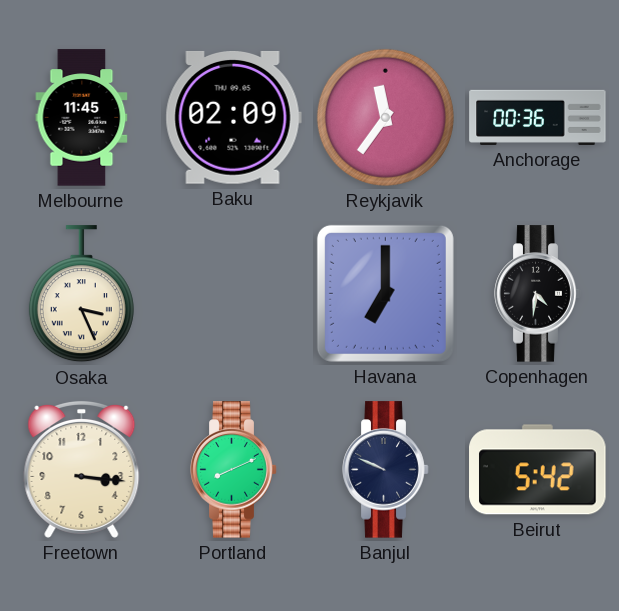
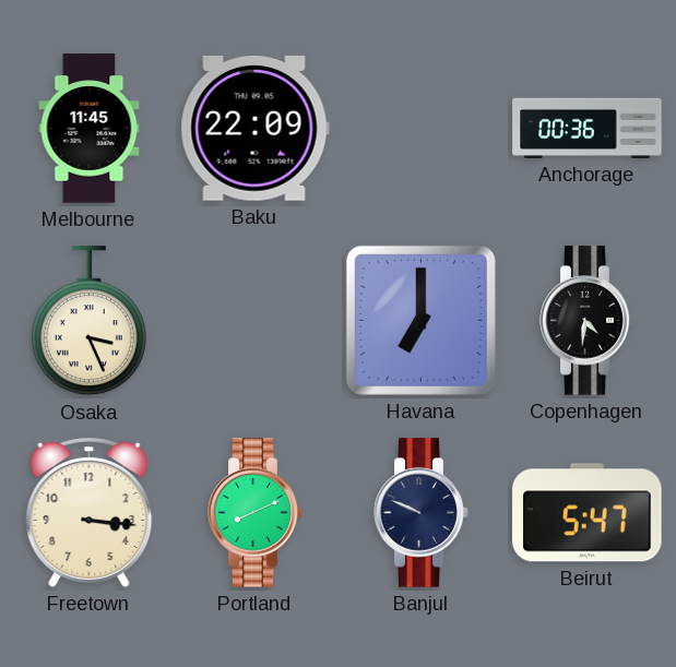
Baku: 02:09 -> 22:09 (254, 129)
Reykjavik: 11:36 -> none (385, 117)
Beirut: 5:42 -> 5:47 (588, 513)
